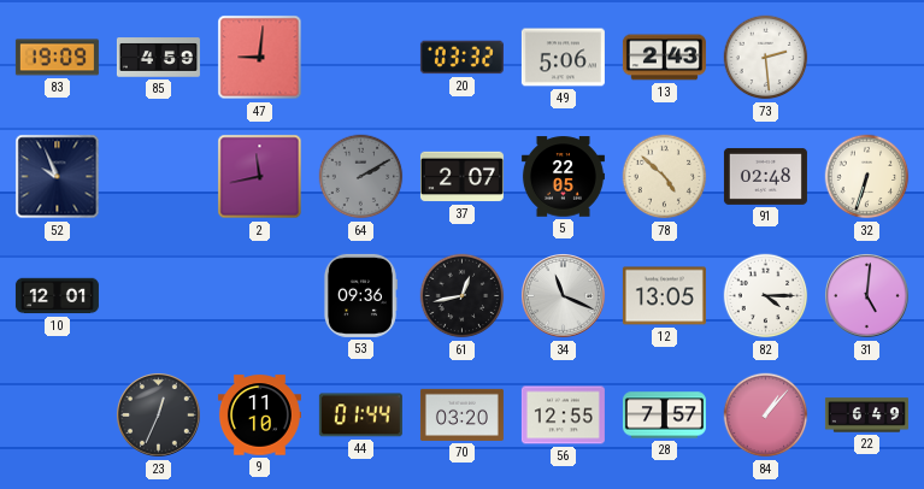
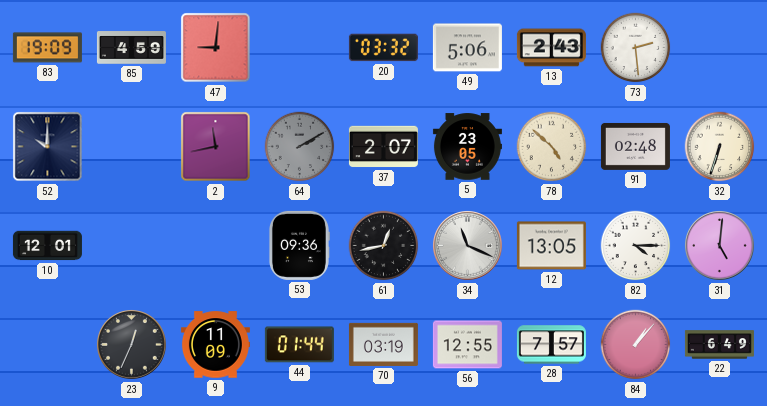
52: 9:56 -> 10:00 (48, 147)
5: 22:05 -> 23:05 (467, 147)
9: 11:10 -> 11:09 (215, 345)
70: 03:20 -> 03:19 (383, 344)
